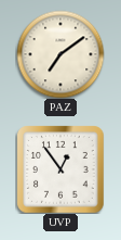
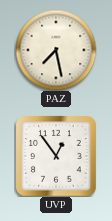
PAZ: 7:09 -> 7:28 (56, 50)
